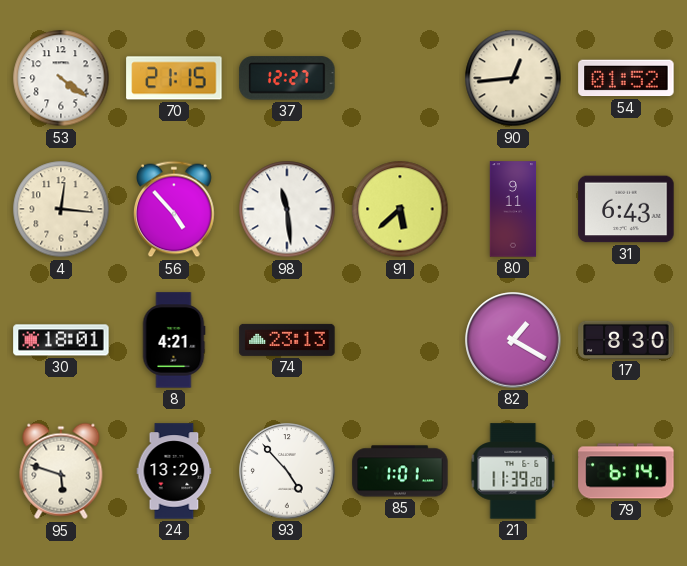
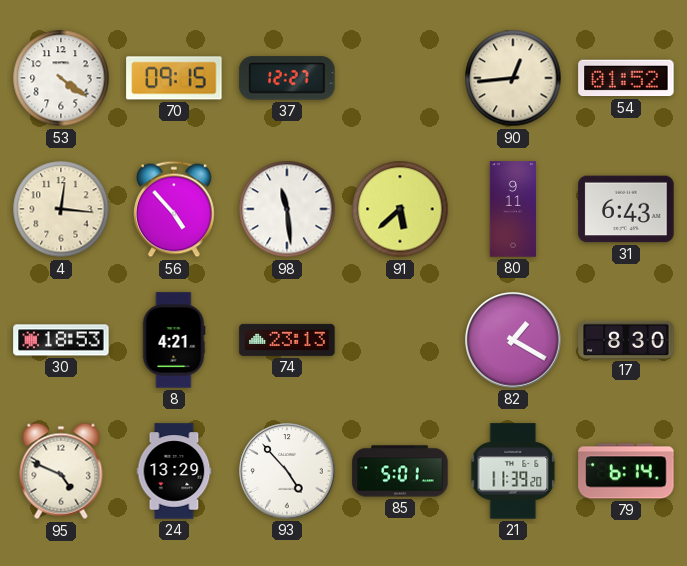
70: 21:15 -> 09:15 (174, 78)
30: 18:01 -> 18:53 (61, 340)
95: 5:48 -> 4:49 (61, 471)
85: 1:01 -> 5:01 (400, 471)
